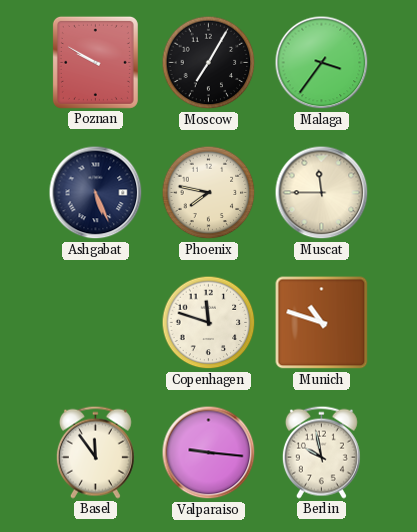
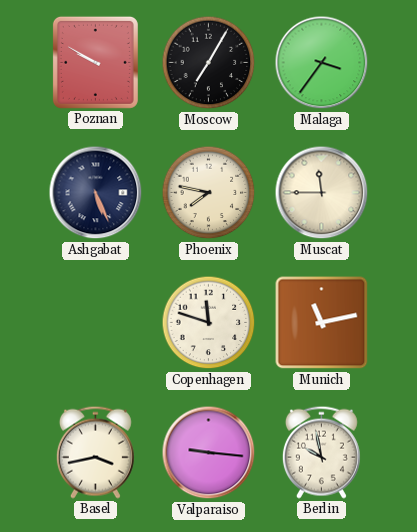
Munich: 10:48 -> 11:13 (322, 323)
Basel: 11:54 -> 3:43 (95, 452)
